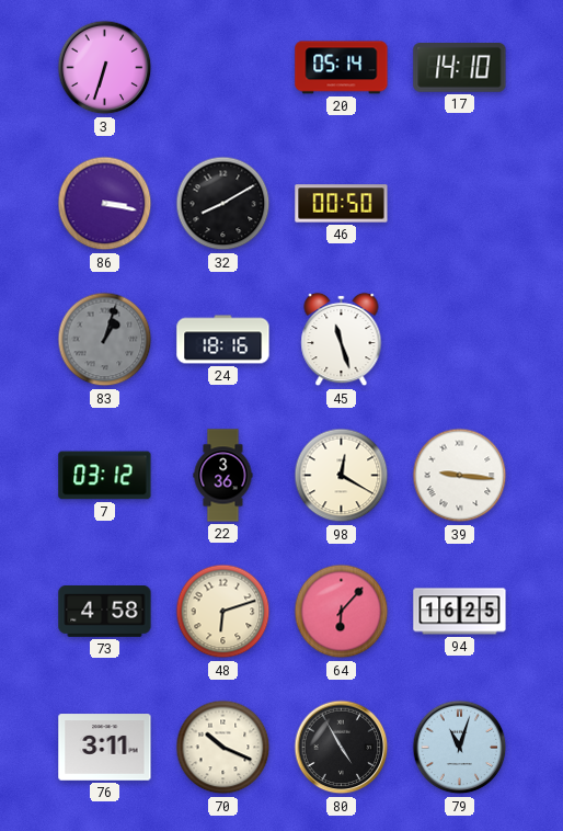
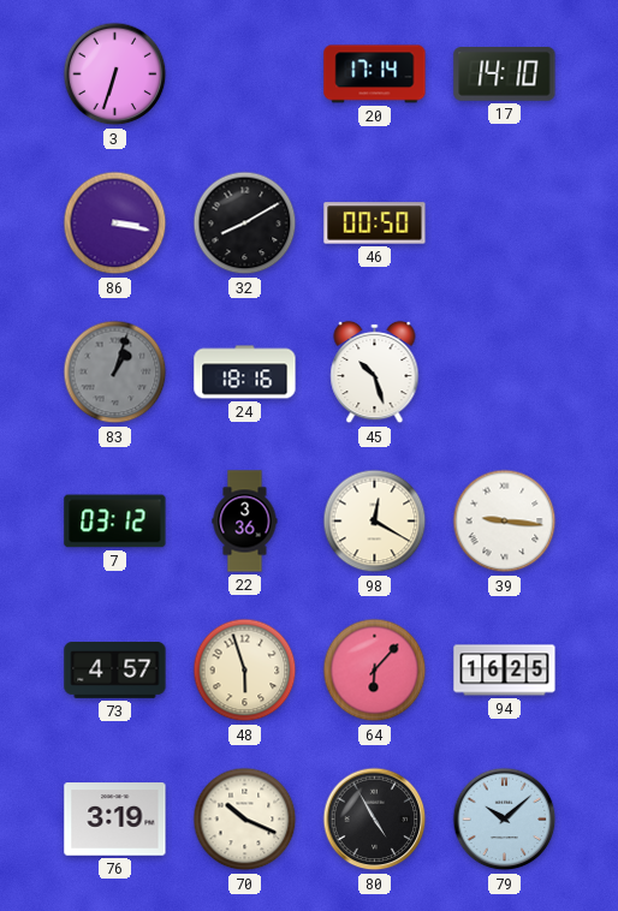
20: 05:14 -> 17:14 (375, 75)
45: 11:27 -> 10:27 (375, 373)
73: 4:58 -> 4:57 (115, 671)
48: 6:12 -> 5:57 (245, 671)
76: 3:11 -> 3:19 (115, 820)
79: 11:03 -> 10:08 (505, 820)
